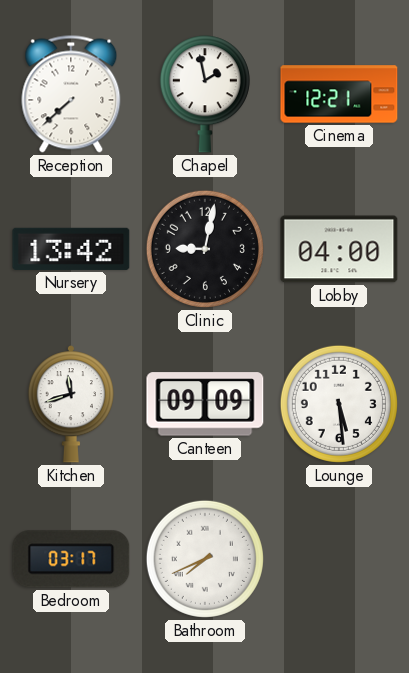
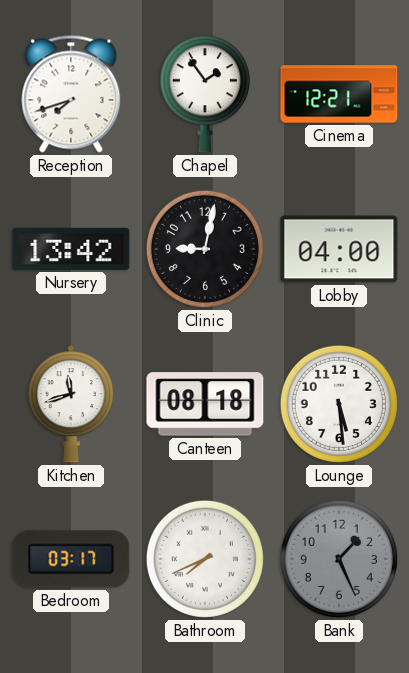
Reception: 7:38 -> 7:42 (71, 94)
Chapel: 1:58 -> 1:54 (205, 94)
Canteen: 09:09 -> 08:18 (205, 404)
Bank: none -> 1:26 (339, 559)
